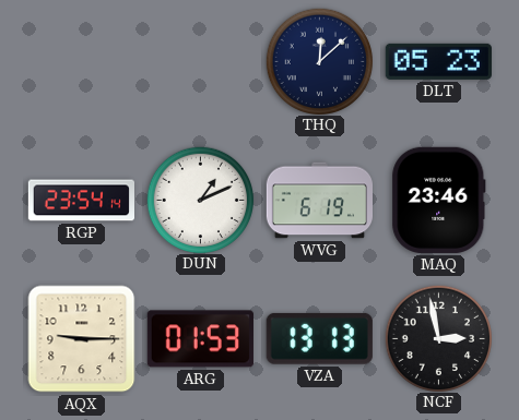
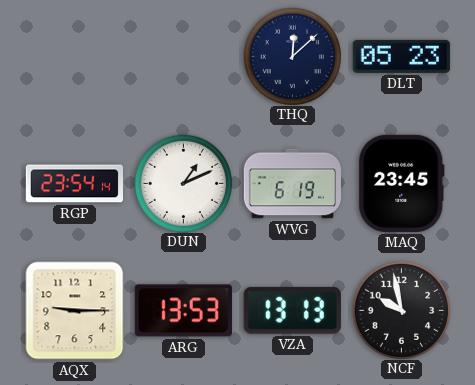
MAQ: 23:46 -> 23:45 (402, 183)
ARG: 01:53 -> 13:53 (183, 311)
NCF: 2:58 -> 9:58 (401, 310)
